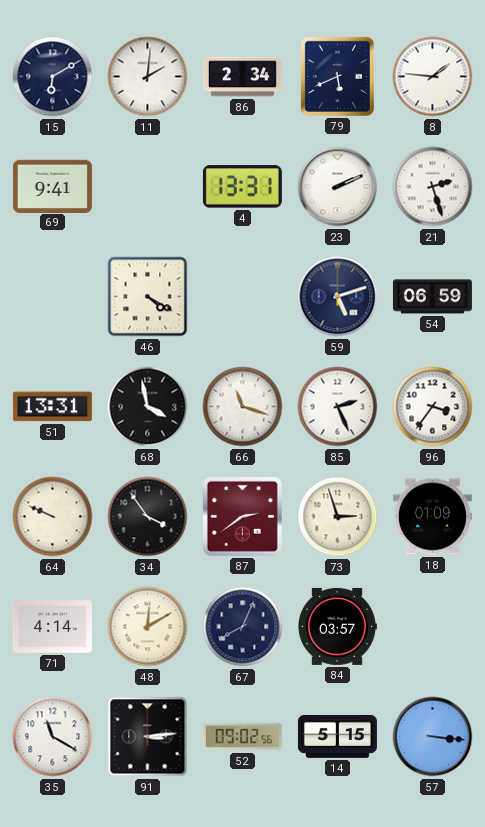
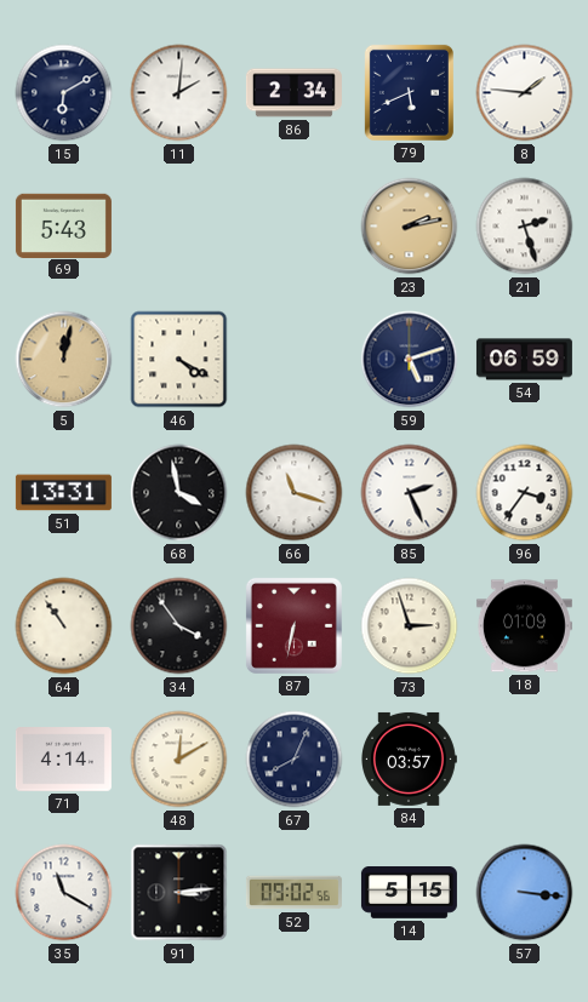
69: 9:41 -> 5:43 (63, 225)
4: 13:31 -> none (242, 187)
23: 2:11 -> 2:13 (410, 227)
23 dial: white -> champagne (410, 227)
5: none -> 12:02 (64, 360)
64: 9:49 -> 10:54 (64, 626)
87: 2:39 -> 6:32 (293, 625)
